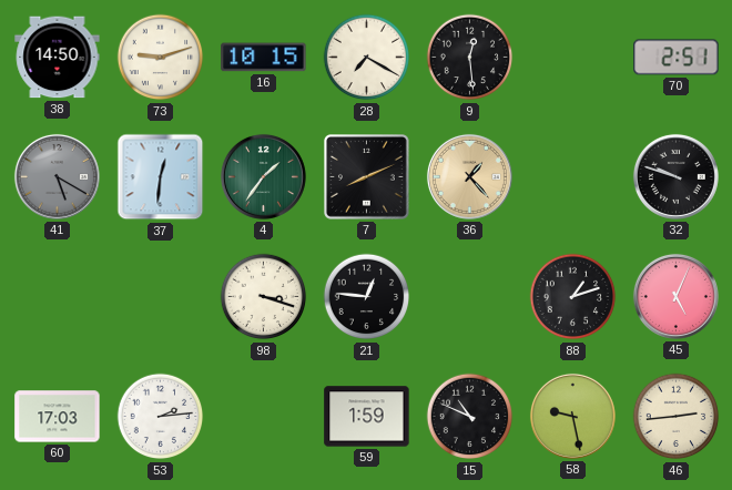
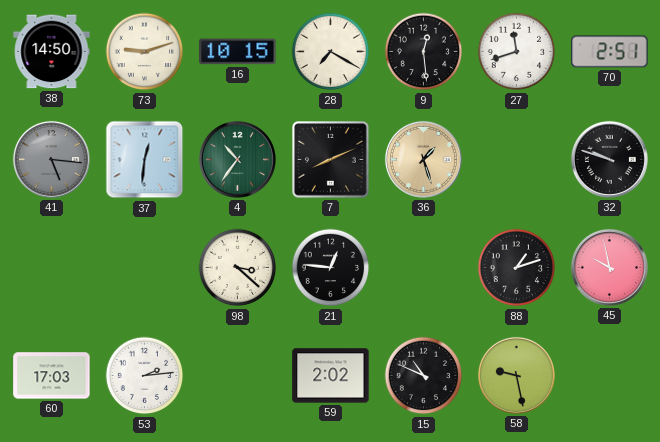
27: none -> 11:42 (517, 52)
41: 5:20 -> 5:16 (51, 159)
4: 1:36 -> 10:36 (237, 159)
36: 1:23 -> 1:27 (423, 159)
98: 3:18 -> 3:22 (238, 268)
45: 5:04 -> 9:58 (609, 267)
59: 1:59 -> 2:02 (331, 376)
46: 2:44 -> none (677, 417)
